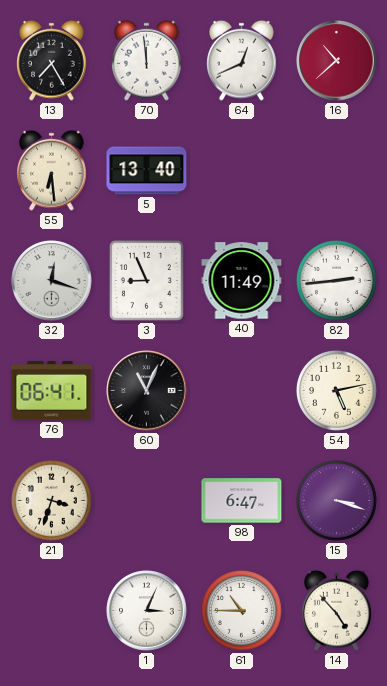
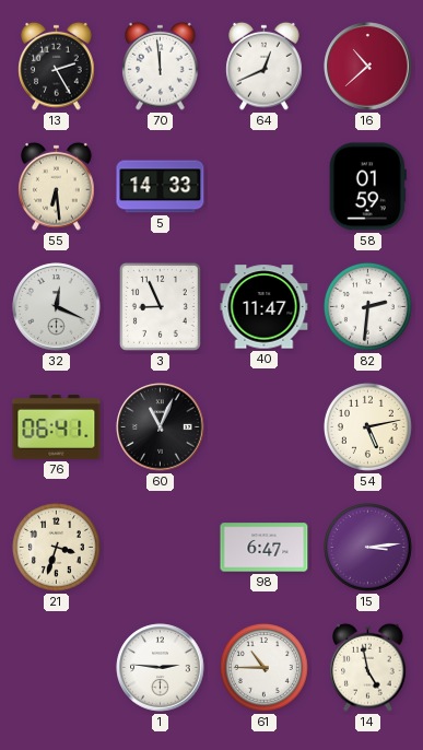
13: 7:25 -> 2:25 (57, 66)
5: 13:40 -> 14:33 (161, 187)
58: none -> 01:59 (367, 187)
32: 12:18 -> 12:19 (57, 307)
40: 11:49 -> 11:47 (265, 307)
82: 2:44 -> 2:31 (367, 306)
15: 3:18 -> 3:14 (367, 547)
1: 3:04 -> 2:46 (161, 668)
14: 4:53 -> 4:58 (368, 667)
